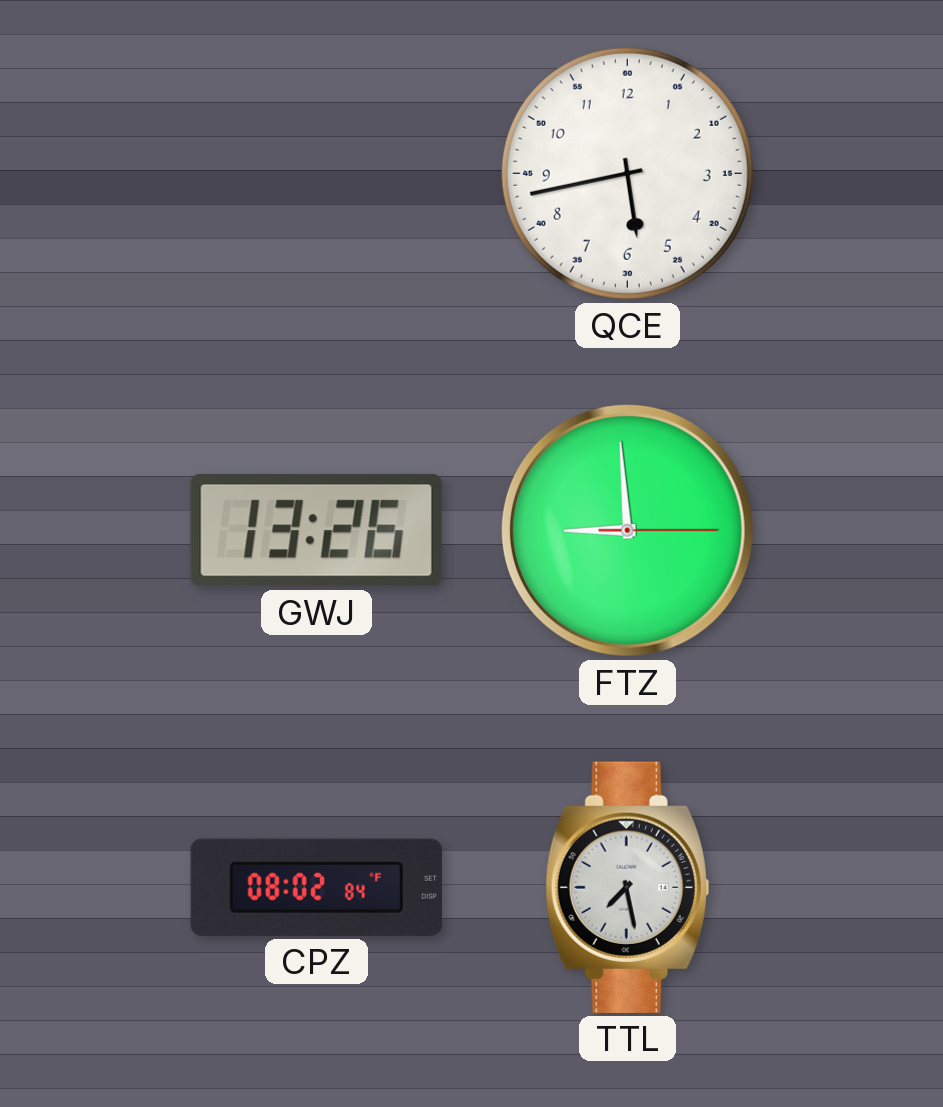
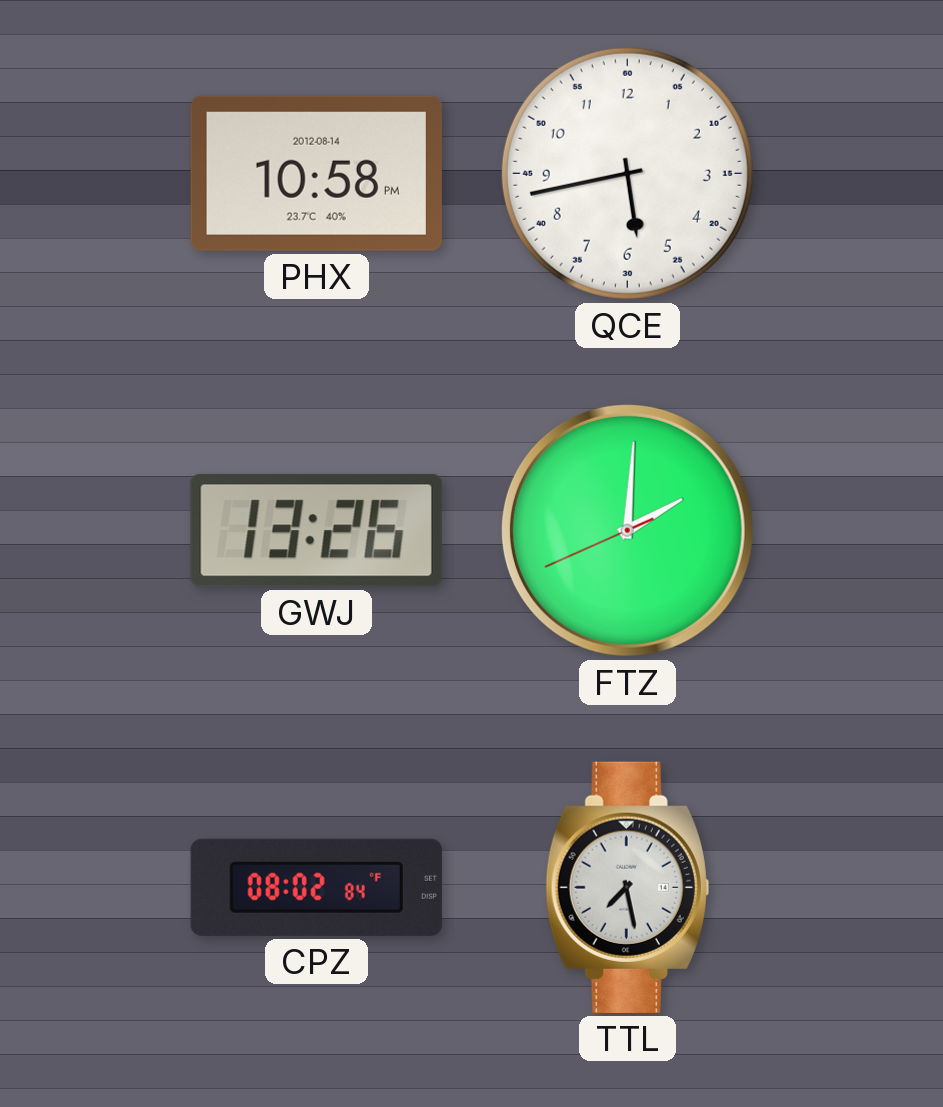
PHX: none -> 10:58 (316, 173)
FTZ: 8:59 -> 2:00 (627, 530)
